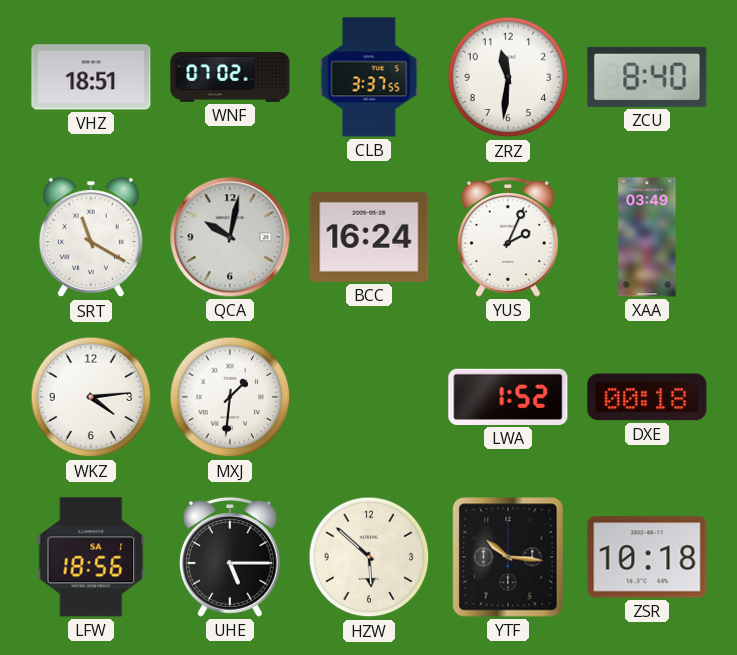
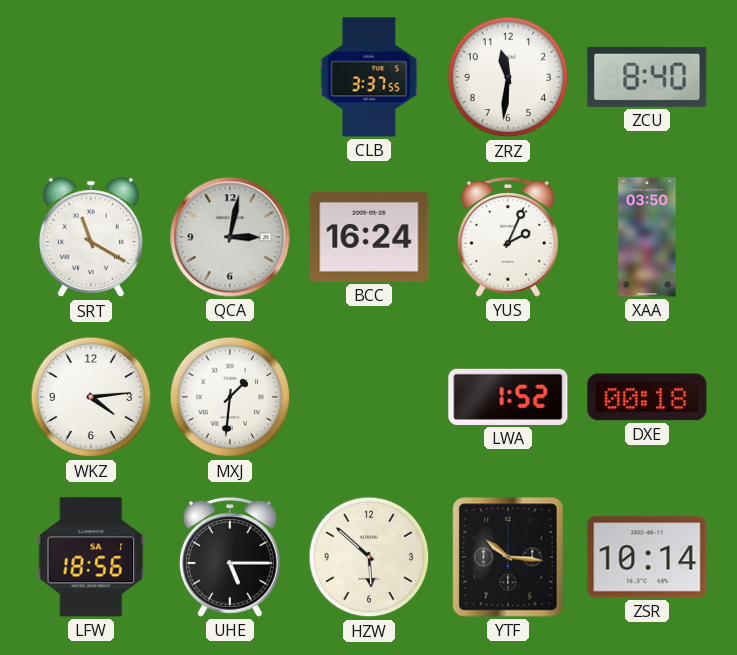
VHZ: 18:51 -> none (91, 77)
WNF: 07:02 -> none (230, 77)
QCA: 10:02 -> 3:02 (230, 237)
XAA: 03:49 -> 03:50 (647, 237)
ZSR: 10:18 -> 10:14 (647, 557)
